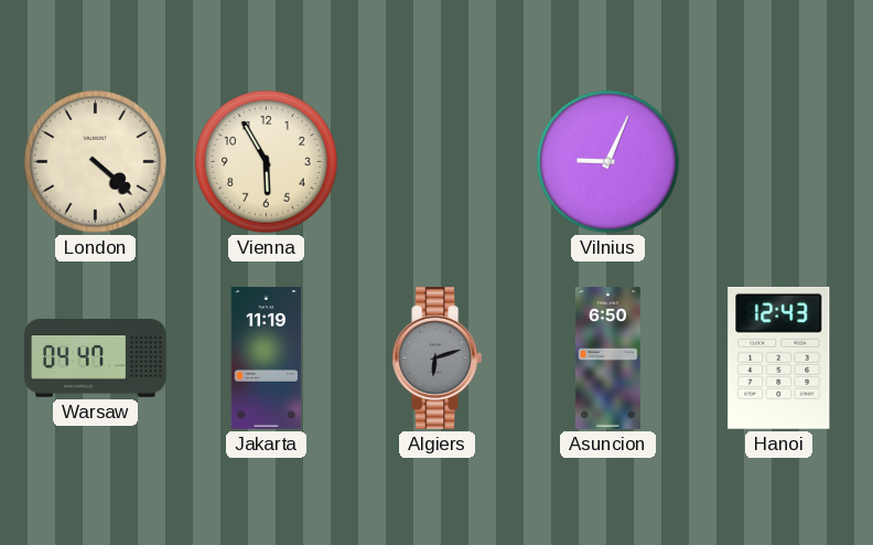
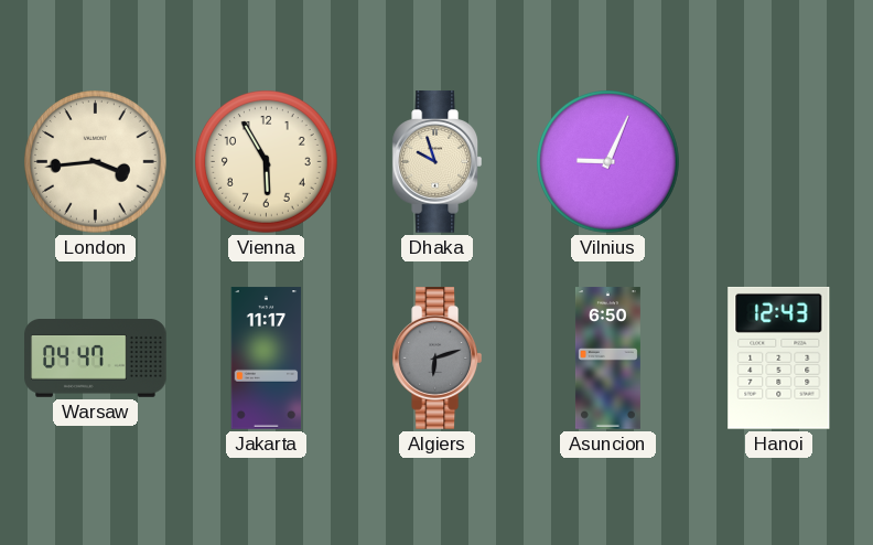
London: 4:22 -> 3:44 (96, 162)
Dhaka: none -> 9:57 (436, 162)
Jakarta: 11:19 -> 11:17 (267, 359)
